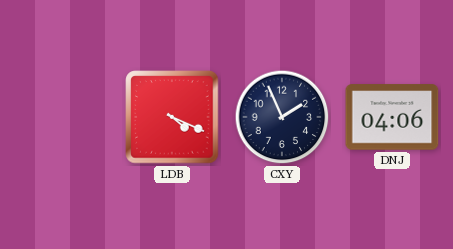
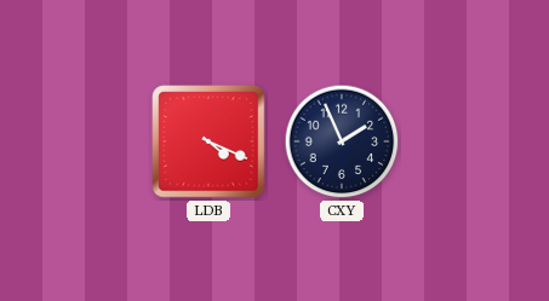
DNJ: 04:06 -> none (392, 117)
